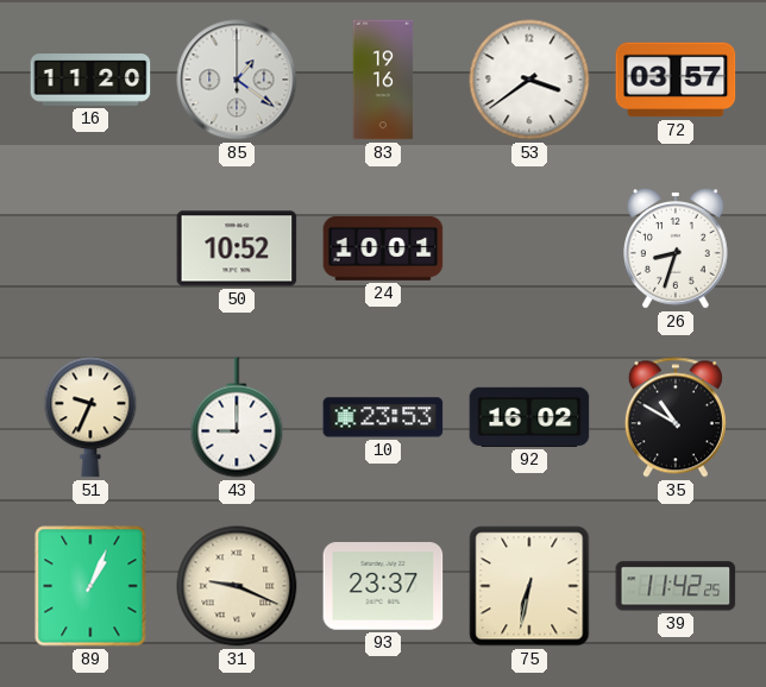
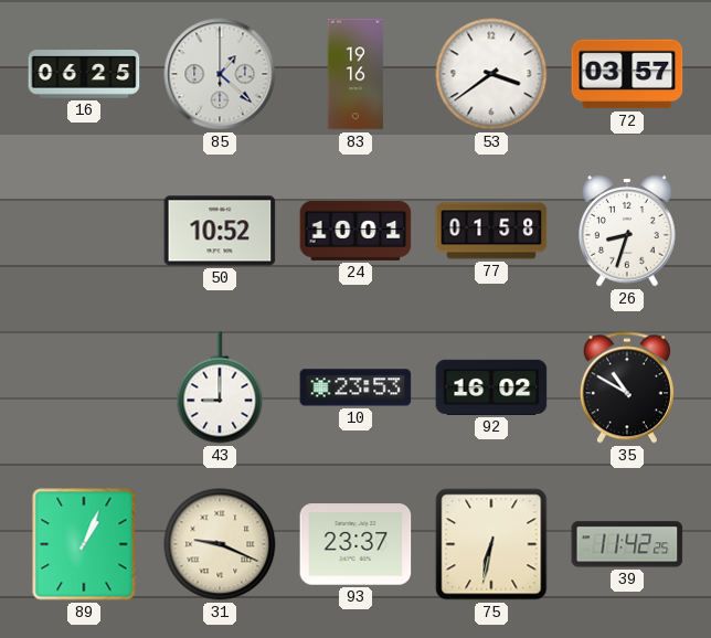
16: 11:20 -> 06:25 (84, 74)
85: 1:21 -> 1:22 (220, 74)
77: none -> 01:58 (491, 231)
51: 9:34 -> none (90, 417)
